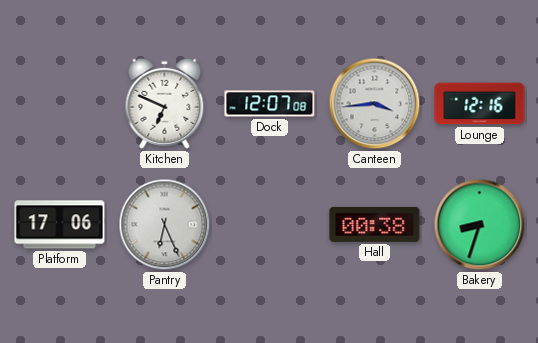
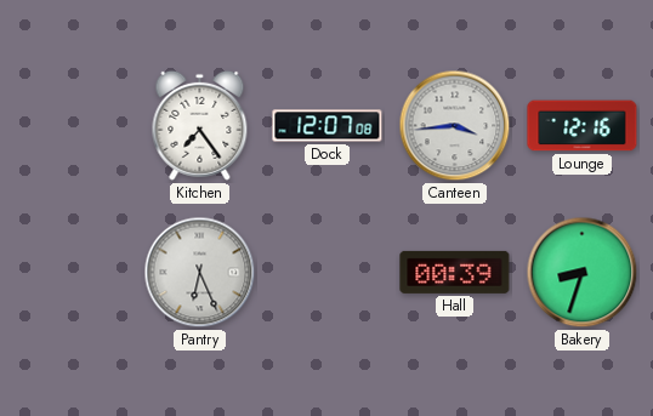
Kitchen: 6:49 -> 7:24 (200, 125)
Platform: 17:06 -> none (60, 225)
Hall: 00:38 -> 00:39 (455, 272)
